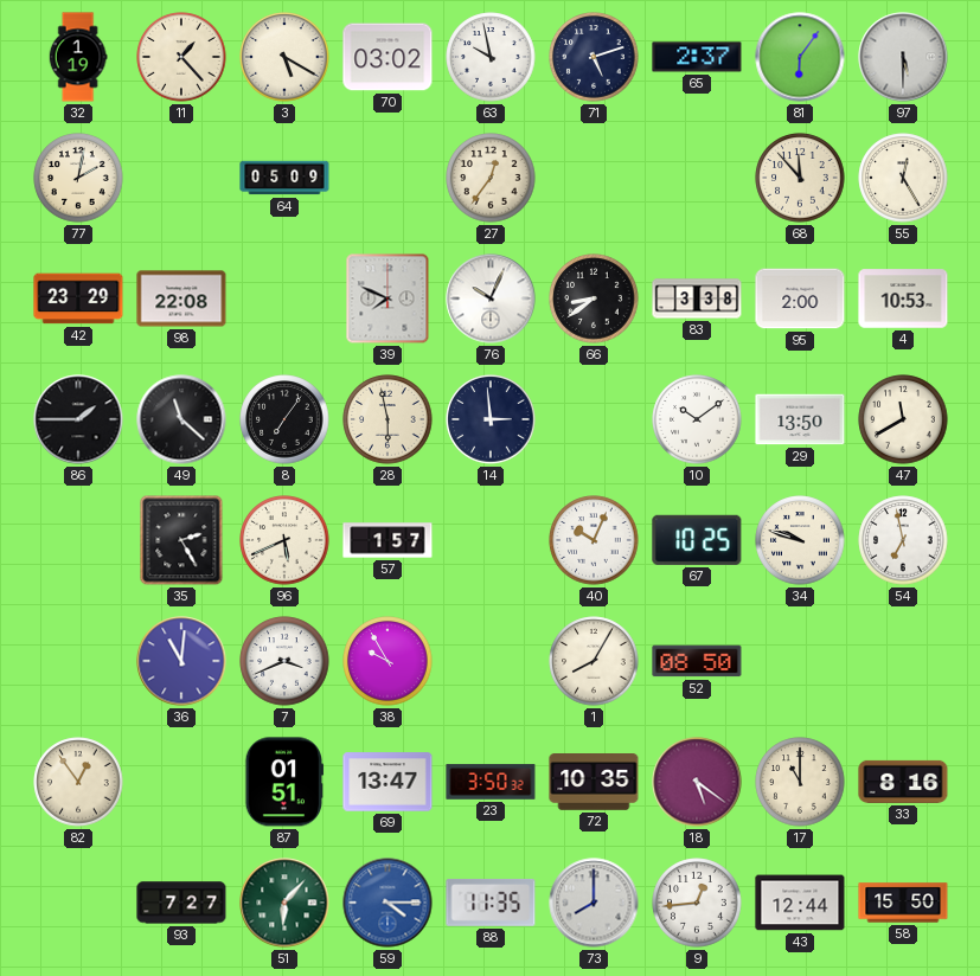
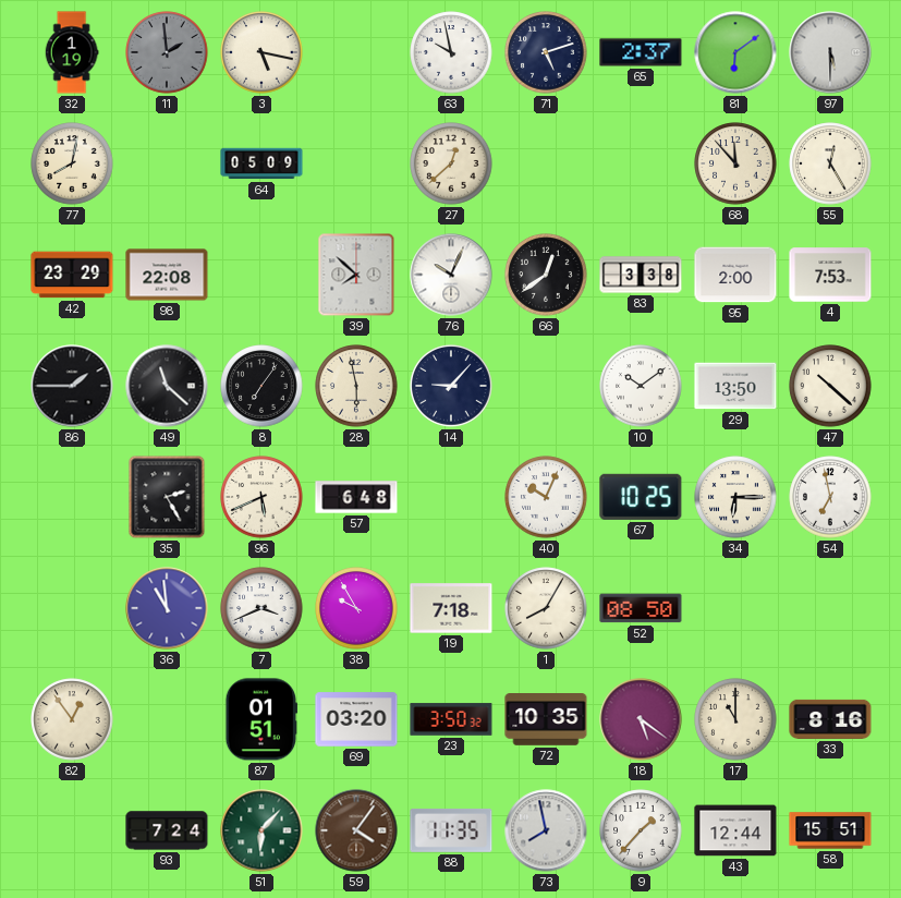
11: 1:23 -> 1:59 (167, 52)
11 dial: cream -> grey (167, 52)
3: 5:20 -> 5:17 (261, 52)
70: 03:02 -> none (387, 57)
81: 6:06 -> 6:09 (735, 52)
77: 2:02 -> 8:02 (72, 163)
27: 12:36 -> 12:38 (451, 163)
39: 7:49 -> 7:52 (356, 275)
66: 8:39 -> 12:39 (546, 275)
4: 10:53 -> 7:53 (830, 275)
14: 2:59 -> 9:07 (451, 386)
47: 11:40 -> 10:22 (830, 386)
57: 1:57 -> 6:48 (356, 497)
34: 9:48 -> 6:15 (735, 497)
36: 11:01 -> 10:59 (167, 608)
19: none -> 7:18 (451, 608)
69: 13:47 -> 03:20 (356, 719)
93: 7:27 -> 7:24 (167, 830)
59: 4:15 -> 4:06 (356, 830)
59 dial: blue -> brown (356, 830)
73: 8:00 -> 7:58 (546, 830)
9: 12:44 -> 1:37 (641, 830)
58: 15:50 -> 15:51 (830, 830)
